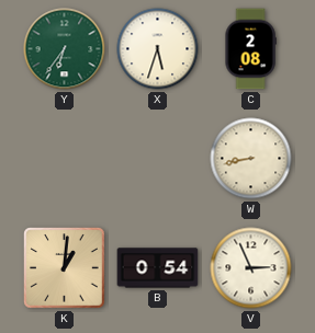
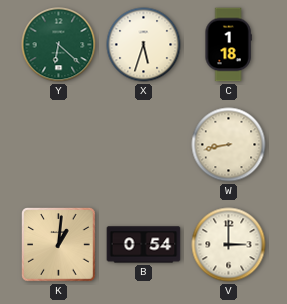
Y: 6:36 -> 6:22 (59, 45)
C: 2:08 -> 1:18 (228, 45)
V: 2:56 -> 3:00 (229, 245)
